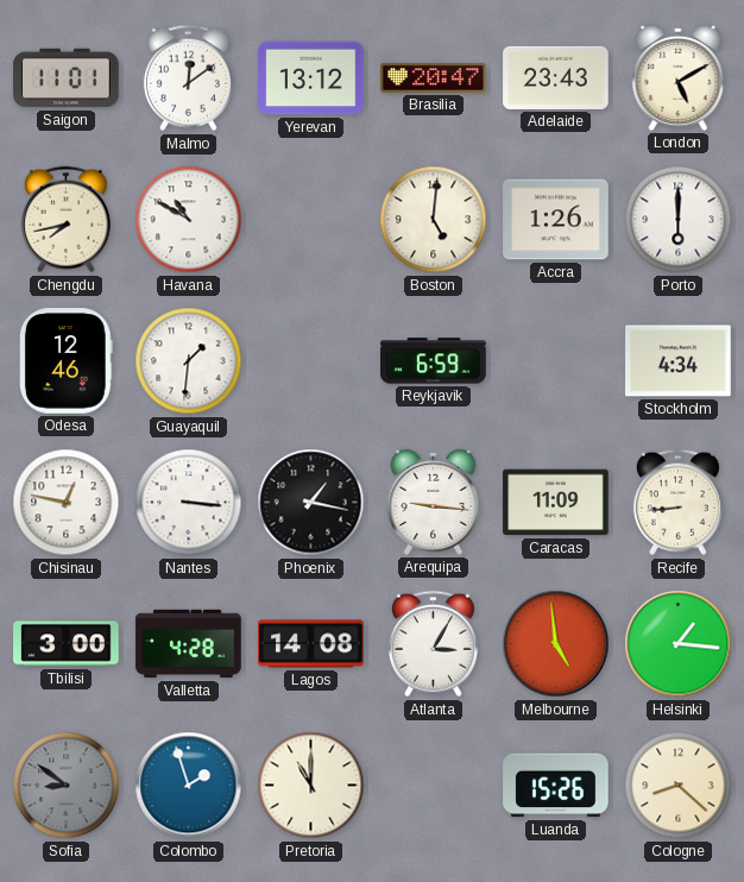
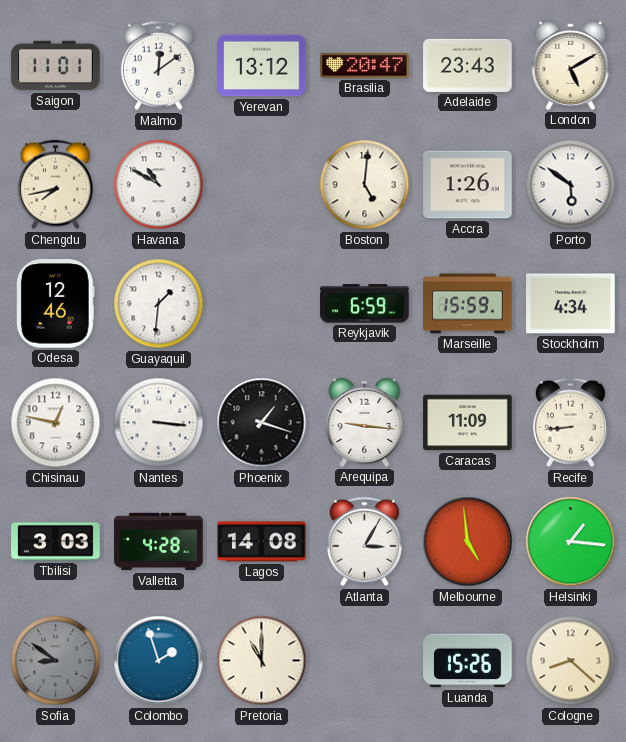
Porto: 6:00 -> 5:51 (571, 185)
Marseille: none -> 15:59 (468, 304)
Phoenix: 1:17 -> 1:18 (262, 423)
Tbilisi: 3:00 -> 3:03 (56, 542)
